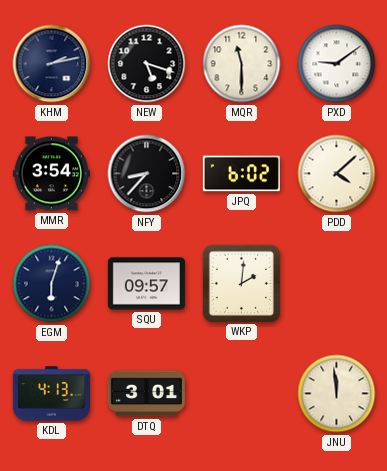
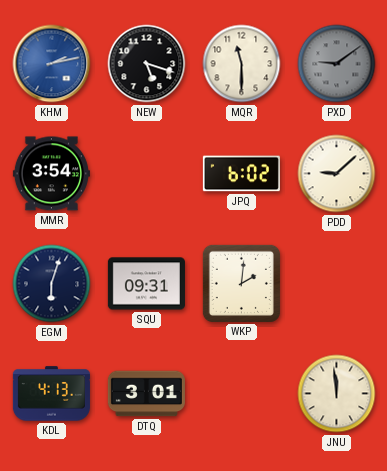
KHM dial: navy -> blue (52, 64)
PXD dial: white -> grey (337, 64)
NFY: 8:37 -> none (147, 174)
PDD: 4:08 -> 9:08 (337, 174)
SQU: 09:57 -> 09:31 (146, 284)
